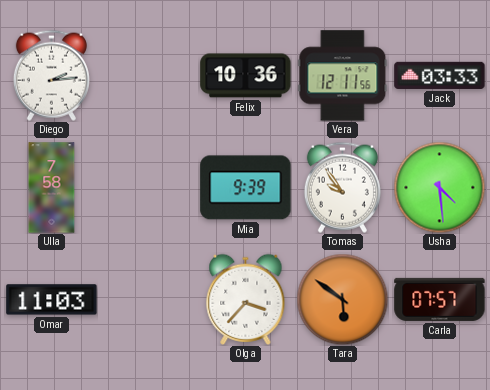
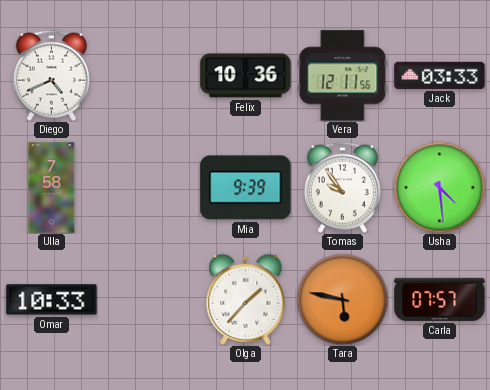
Diego: 2:14 -> 4:41 (51, 75)
Omar: 11:03 -> 10:33 (52, 300)
Olga: 3:37 -> 1:37 (246, 299)
Tara: 5:51 -> 5:47 (342, 299)
